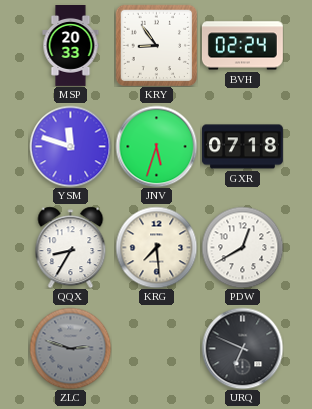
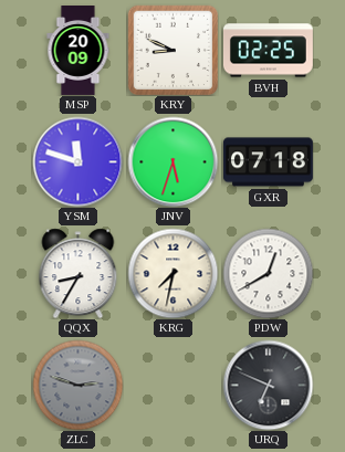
MSP: 20:33 -> 20:09 (79, 51)
KRY: 8:54 -> 8:49 (172, 50)
BVH: 02:24 -> 02:25 (268, 51)
KRG: 7:29 -> 7:32 (172, 273)
